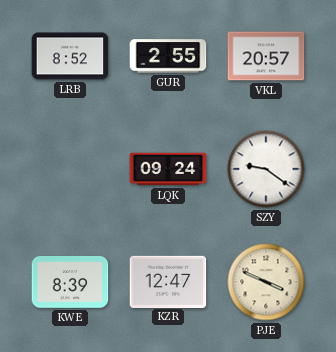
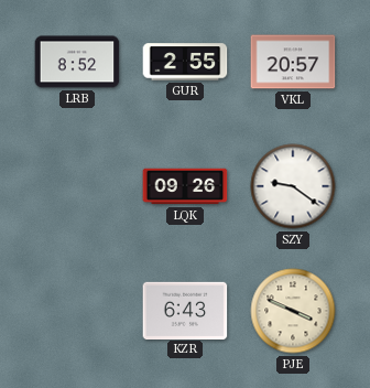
LQK: 09:24 -> 09:26 (185, 186)
KWE: 8:39 -> none (70, 282)
KZR: 12:47 -> 6:43 (185, 310)
